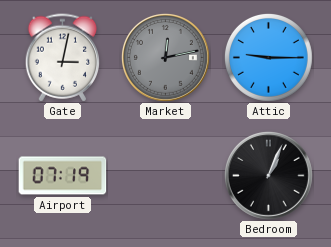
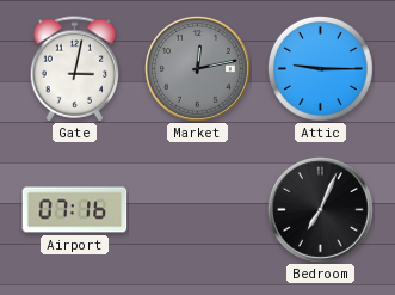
Airport: 07:19 -> 07:16 (75, 210)
Bedroom: 1:04 -> 7:04 (320, 209)
